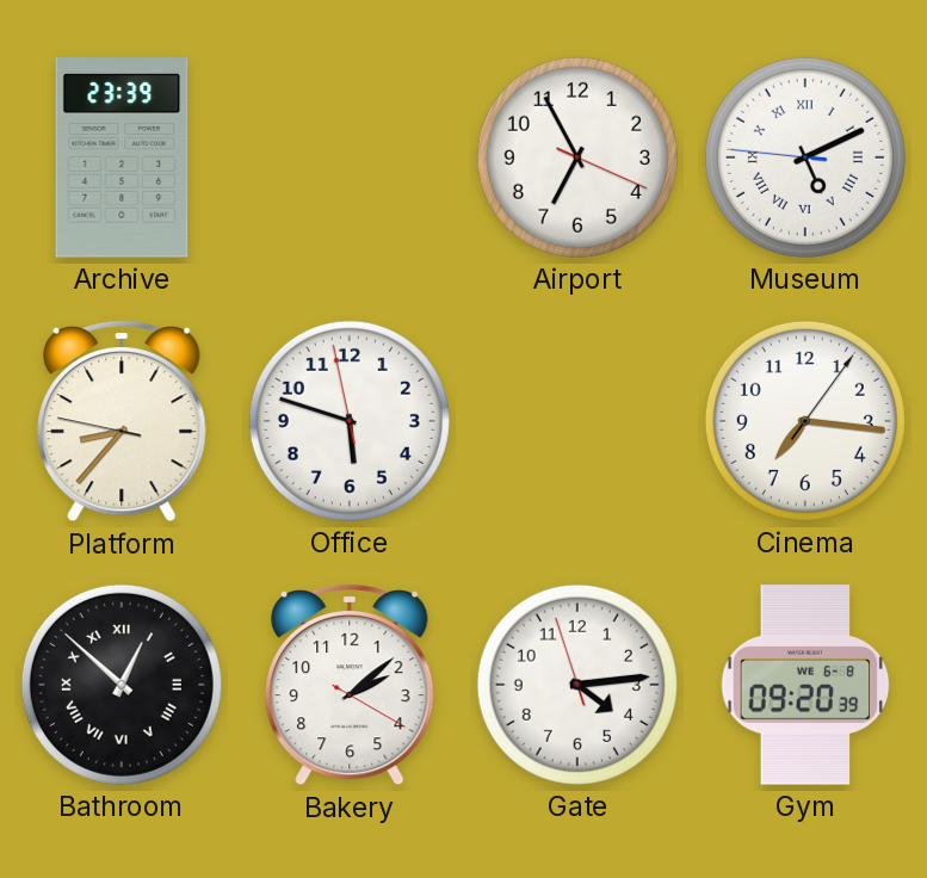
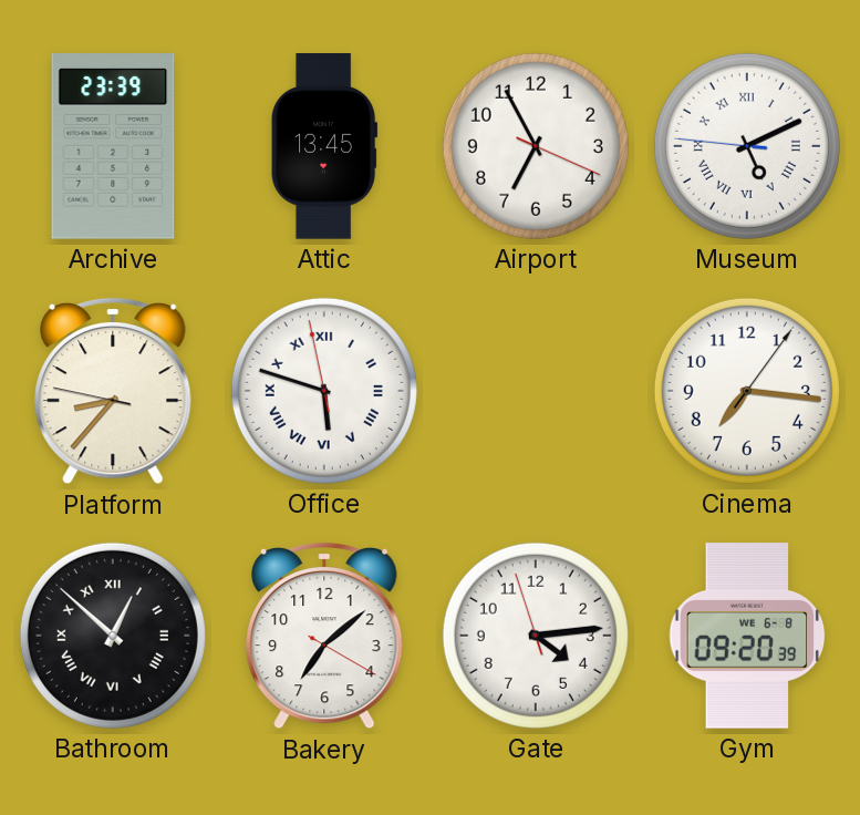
Attic: none -> 13:45 (324, 146)
Office numerals: Arabic -> Roman (324, 391)
Bakery: 2:08 -> 7:08 (324, 636)
